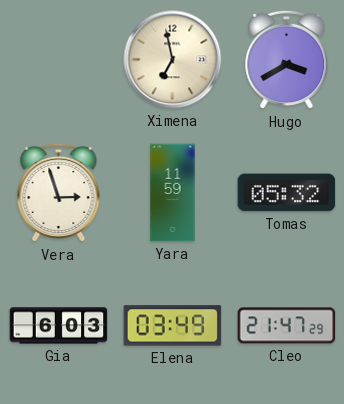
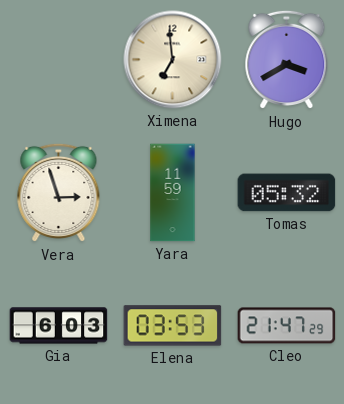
Ximena: 6:58 -> 6:59 (173, 60)
Elena: 03:49 -> 03:53 (173, 326)
